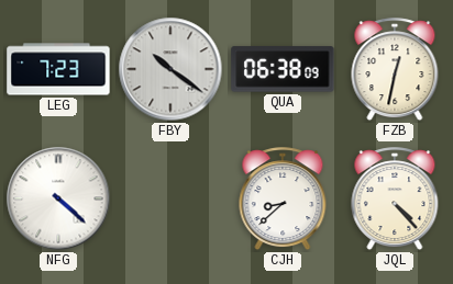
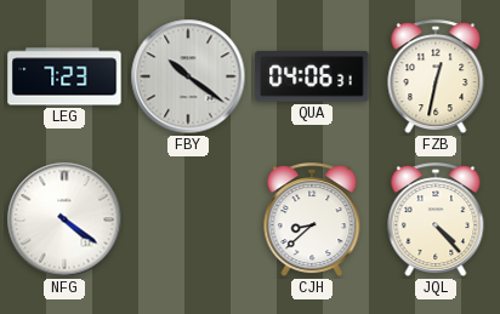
QUA: 06:38 -> 04:06 (312, 76)
NFG: 4:22 -> 4:21 (64, 219)
